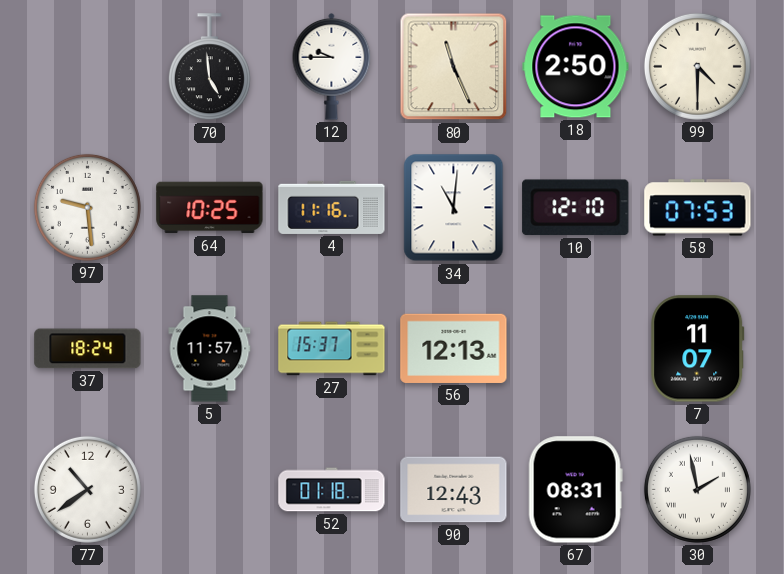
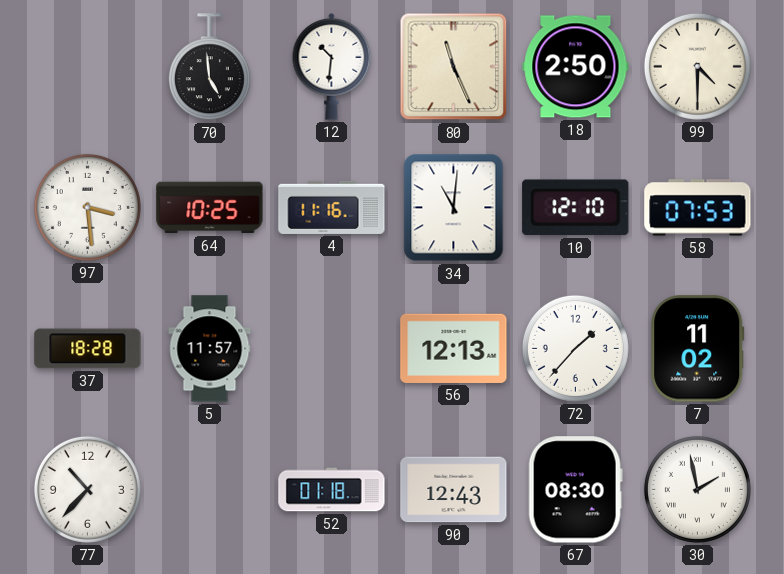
12: 9:45 -> 10:31 (332, 66)
97: 9:29 -> 3:29 (87, 207)
37: 18:24 -> 18:28 (88, 349)
27: 15:37 -> none (332, 349)
72: none -> 1:37 (575, 348)
7: 11:07 -> 11:02 (698, 349)
77: 10:39 -> 10:37 (87, 489)
67: 08:31 -> 08:30 (575, 490)
